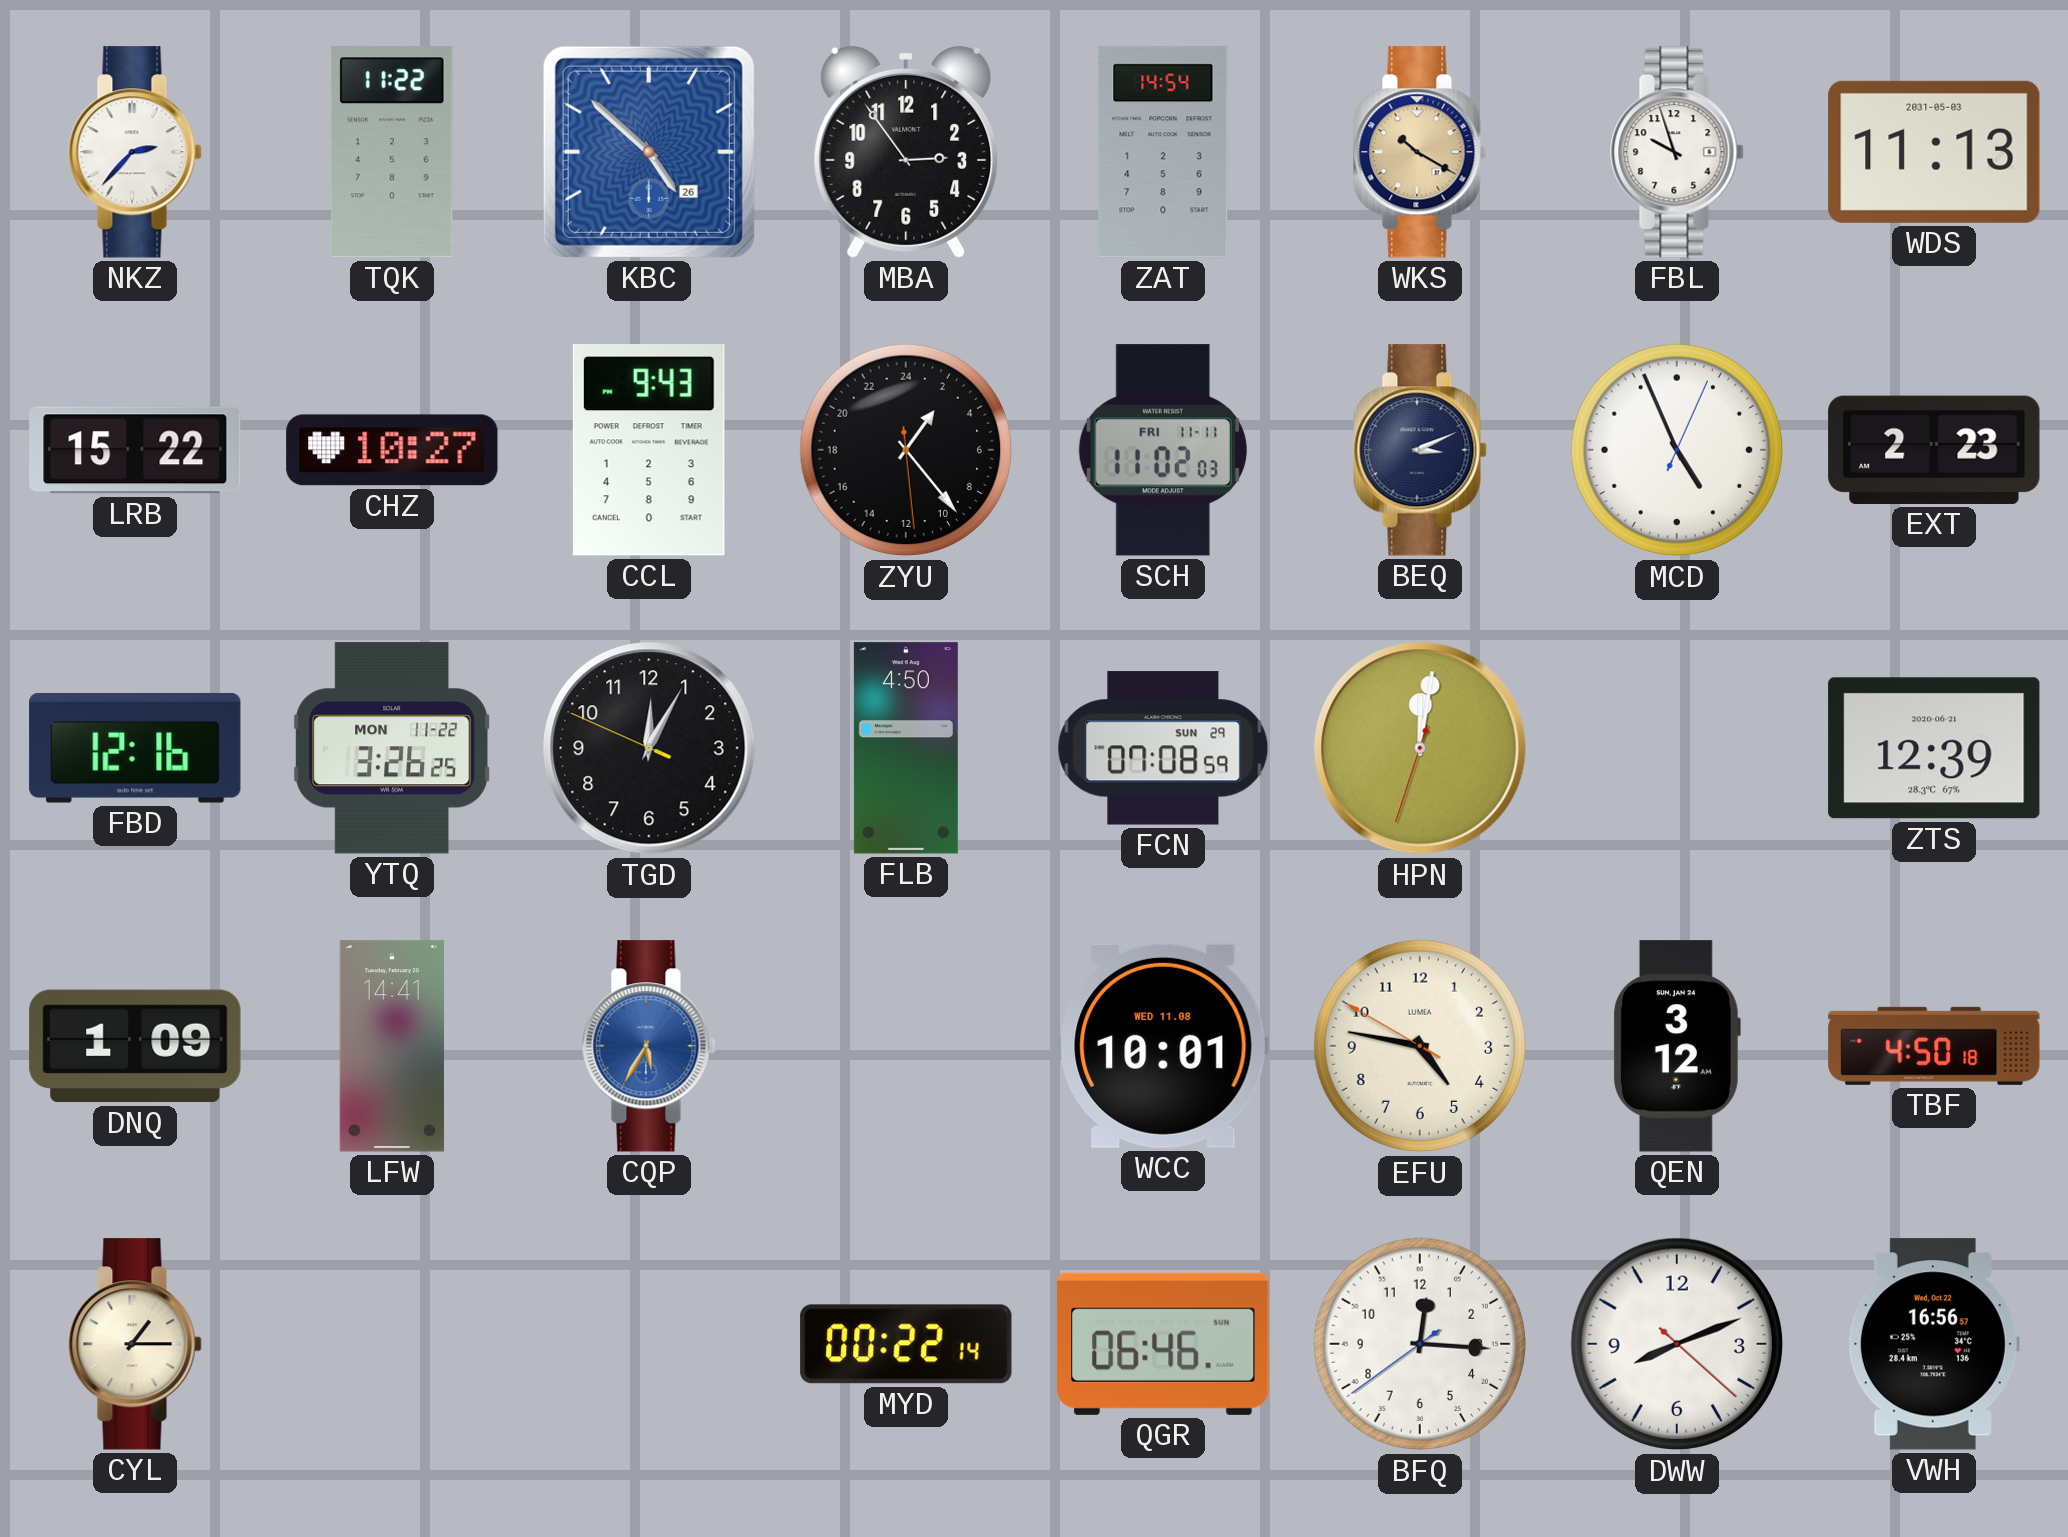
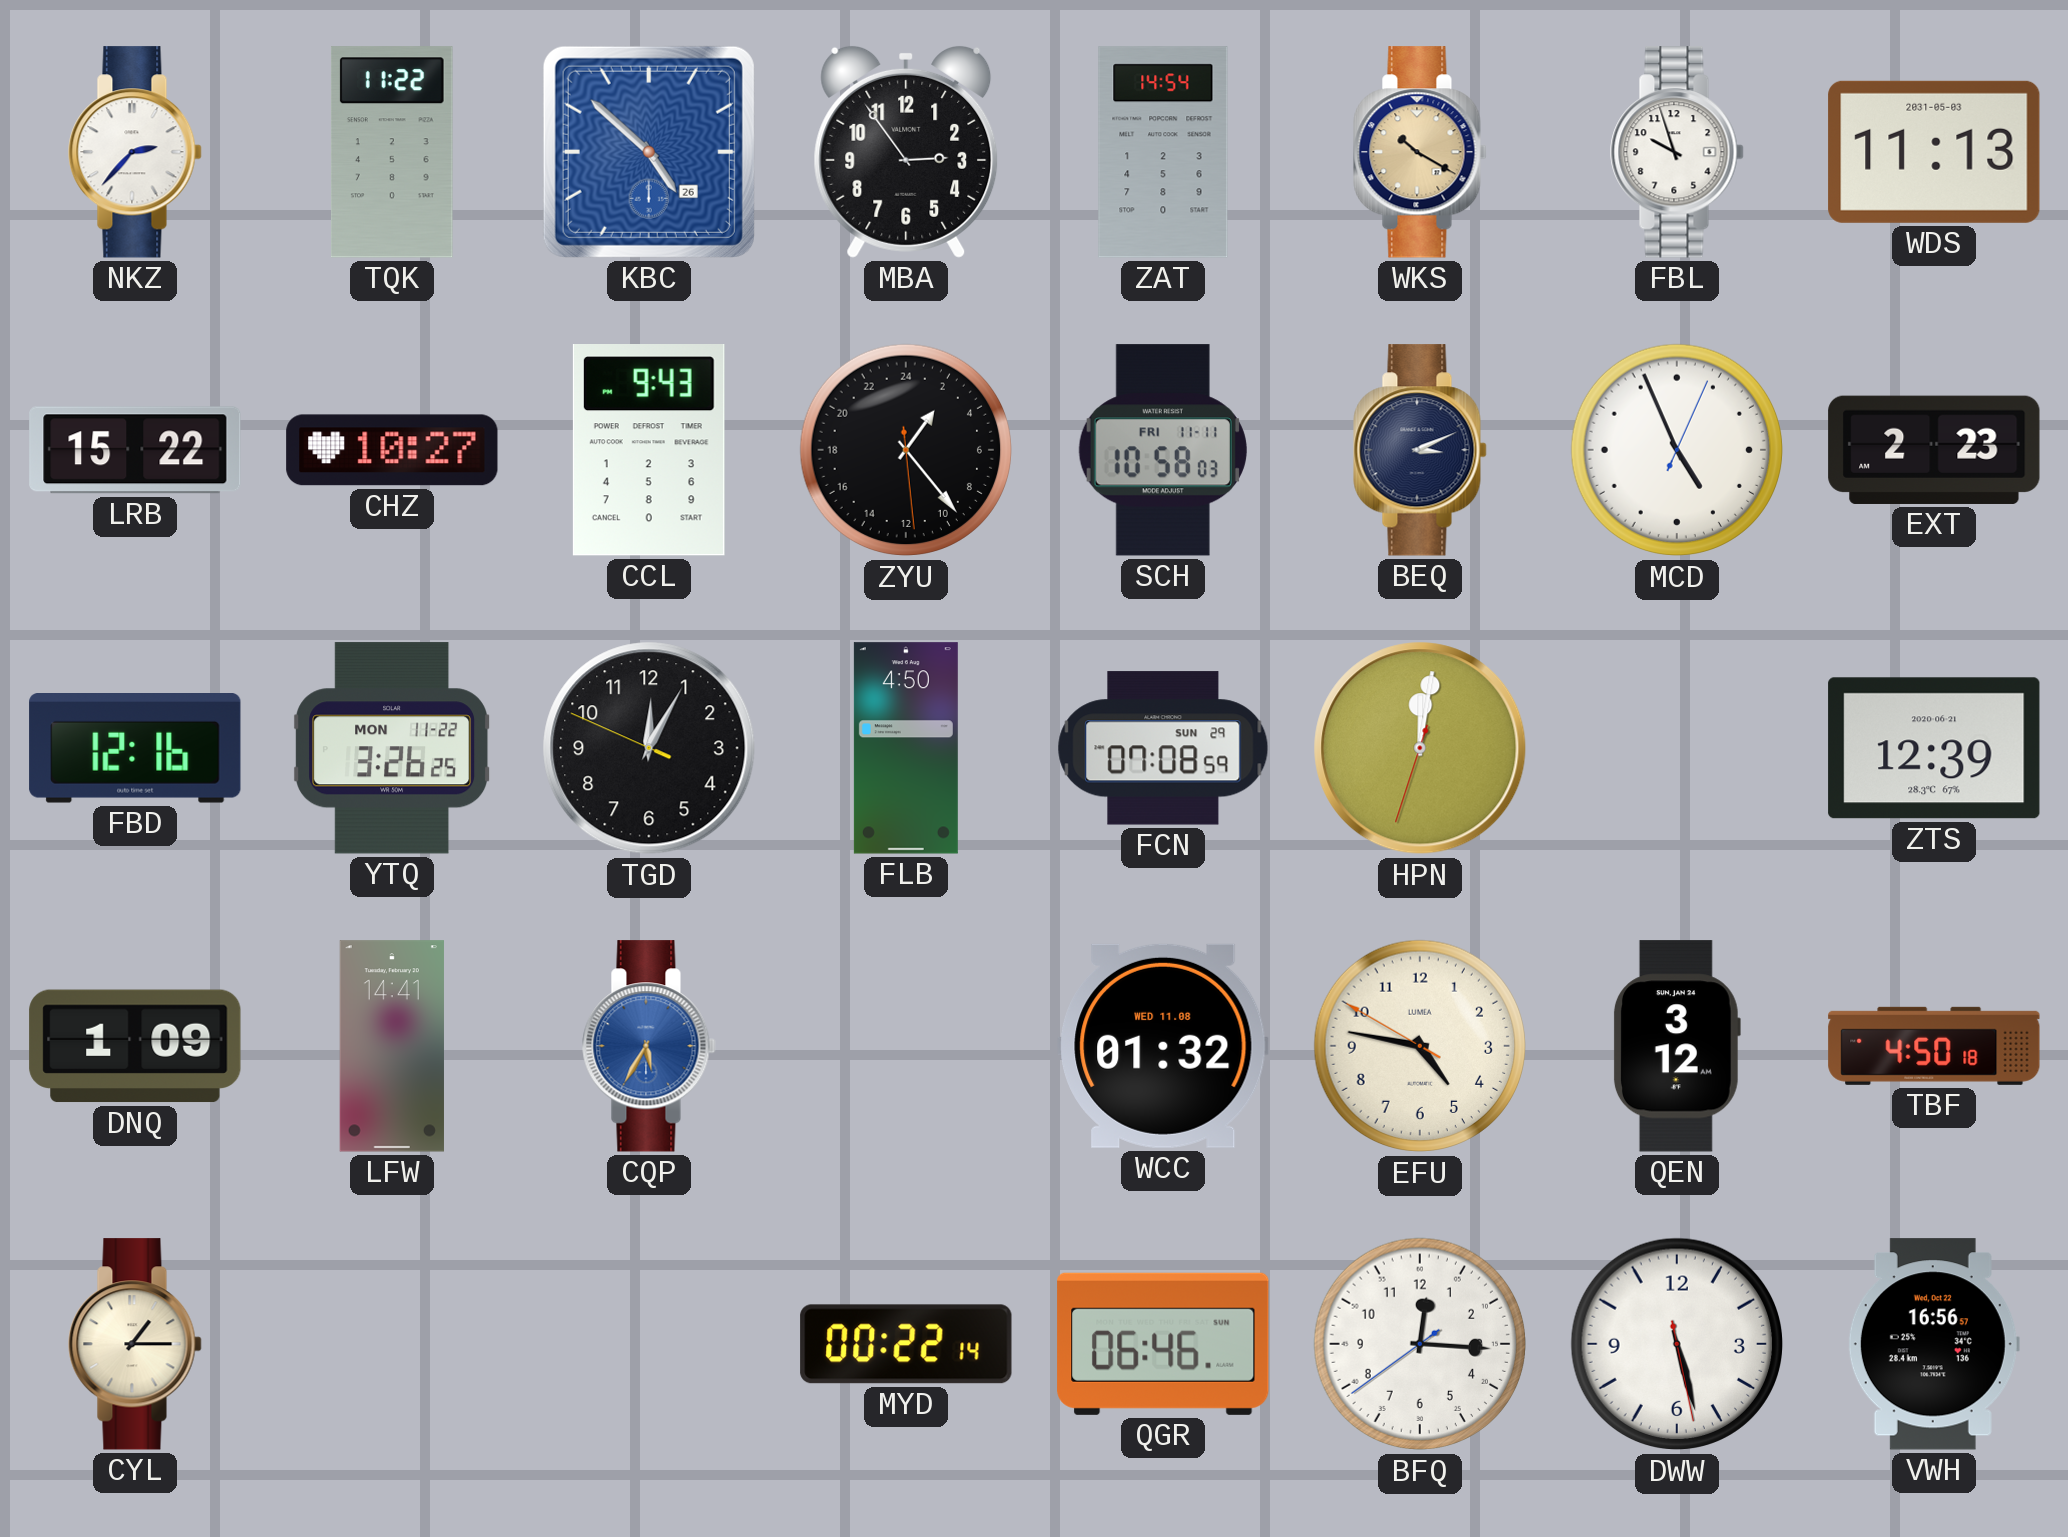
SCH: 11:02 -> 10:58 (1163, 450)
WCC: 10:01 -> 01:32 (1163, 1046)
DWW: 8:11 -> 5:27 (1677, 1344)
